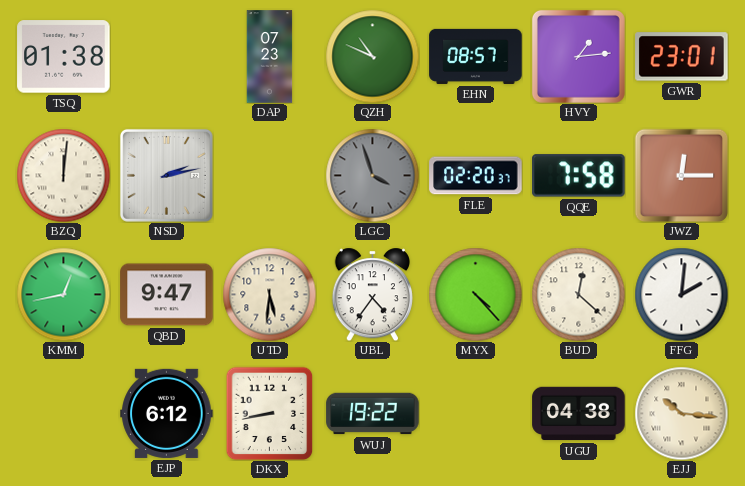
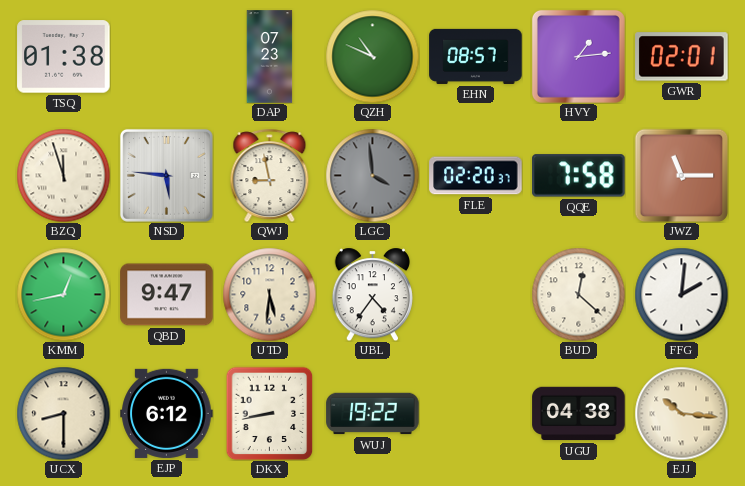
GWR: 23:01 -> 02:01 (682, 57)
BZQ: 12:01 -> 11:57 (63, 175)
NSD: 2:13 -> 5:46 (166, 175)
QWJ: none -> 8:58 (270, 175)
LGC: 3:57 -> 3:59 (372, 175)
JWZ: 12:15 -> 11:15 (681, 175)
MYX: 4:23 -> none (475, 294)
UCX: none -> 8:30 (63, 413)
